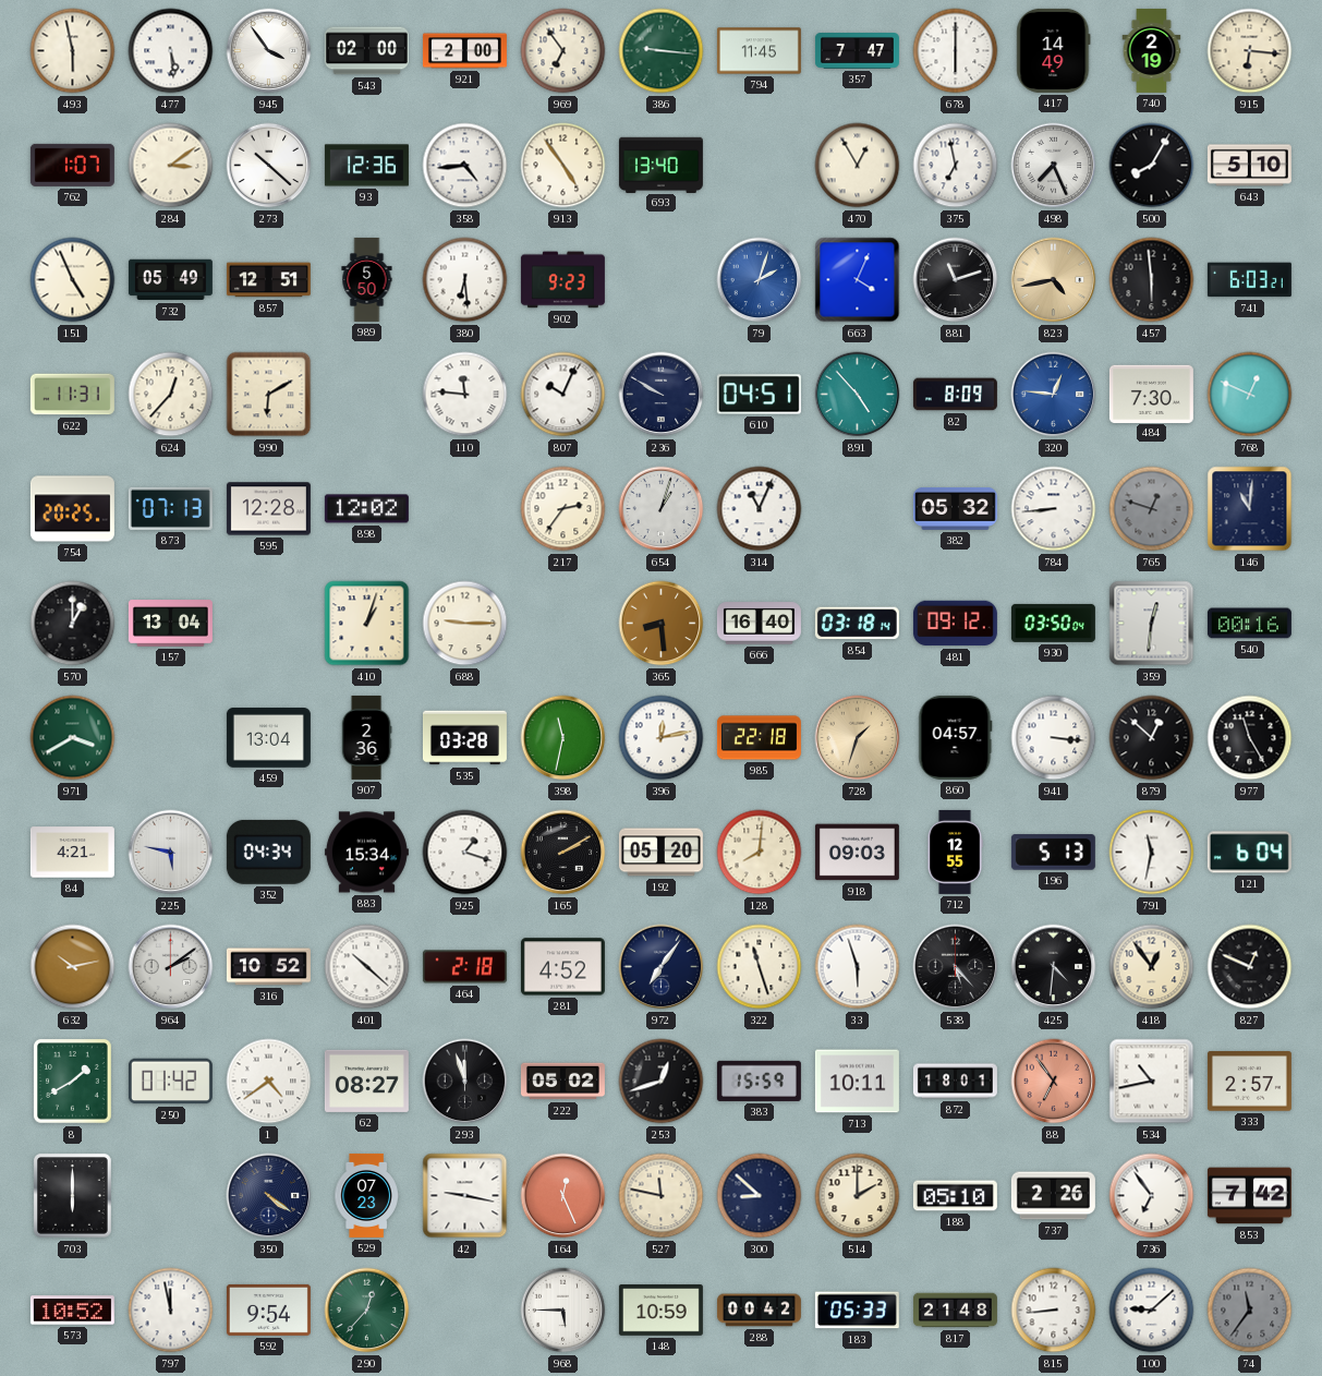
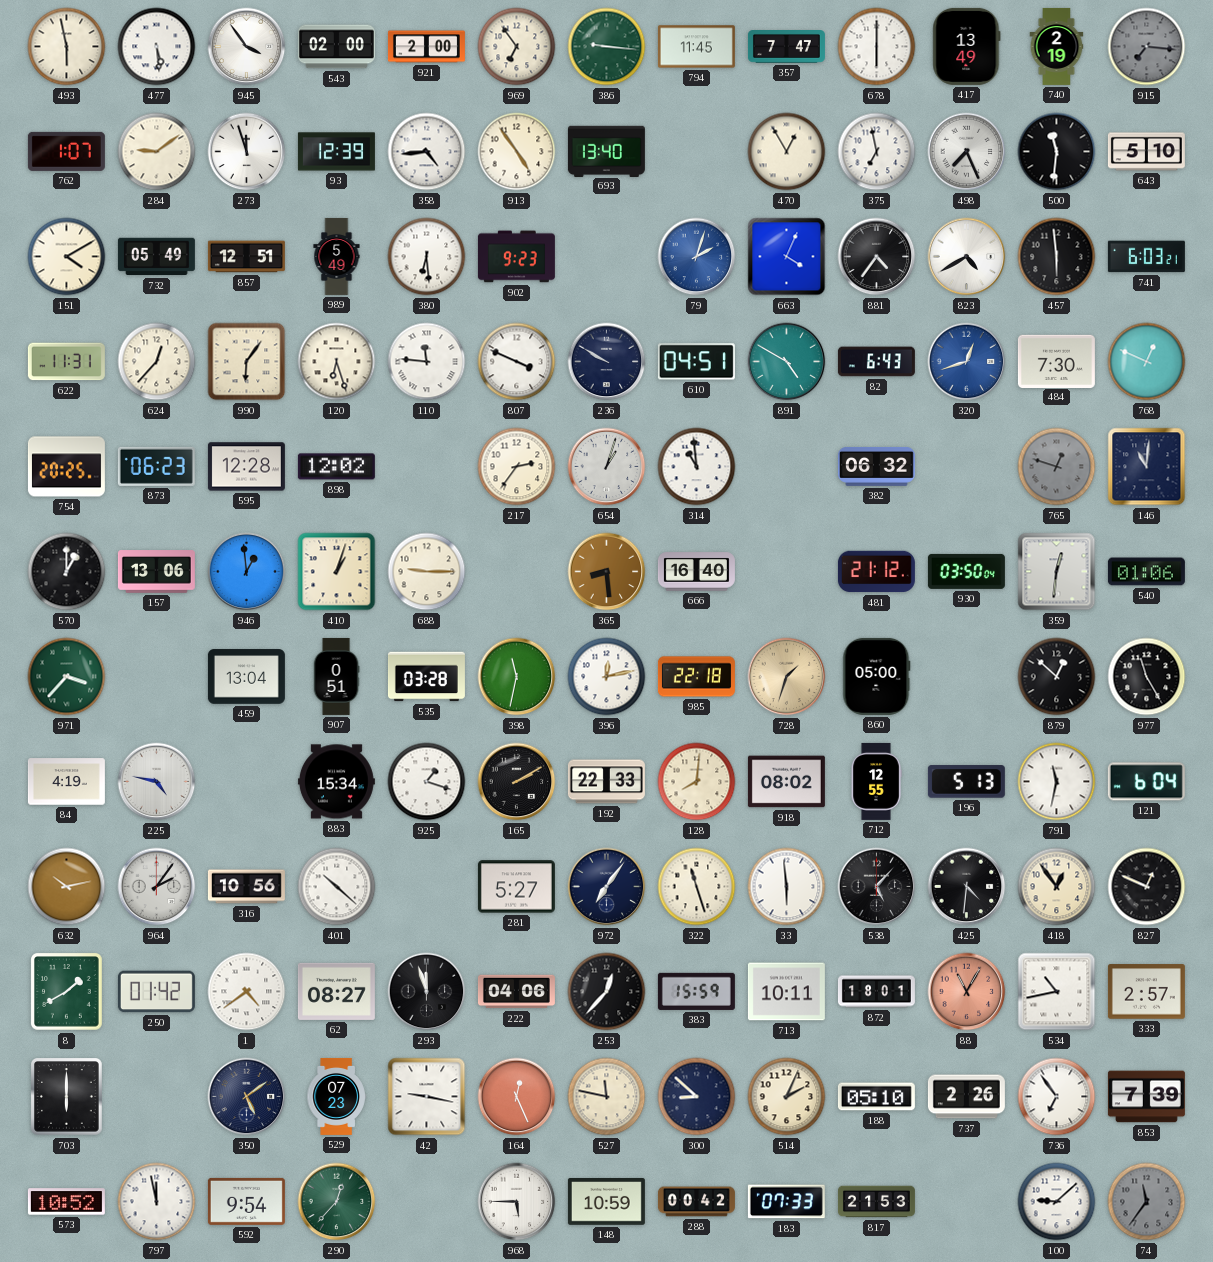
417: 14:49 -> 13:49 (967, 46)
915: 6:16 -> 7:16 (1147, 47)
915 dial: cream -> grey (1147, 47)
284: 3:09 -> 9:09 (157, 152)
273: 10:22 -> 11:57 (247, 152)
93: 12:36 -> 12:39 (336, 152)
500: 8:05 -> 11:31 (1057, 152)
151: 4:56 -> 4:10 (67, 257)
989: 5:50 -> 5:49 (337, 256)
881: 11:12 -> 4:36 (877, 257)
823: 4:43 -> 4:40 (967, 257)
823 dial: champagne -> white (967, 257)
990: 6:10 -> 6:06 (247, 362)
120: none -> 6:27 (337, 362)
807: 10:04 -> 3:49 (517, 362)
891: 4:53 -> 4:50 (787, 362)
82: 8:09 -> 6:43 (876, 362)
320: 12:46 -> 12:42 (967, 362)
873: 07:13 -> 06:23 (156, 466)
314: 11:04 -> 10:59 (697, 467)
382: 05:32 -> 06:32 (876, 466)
784: 8:44 -> none (1054, 509)
157: 13:04 -> 13:06 (156, 572)
946: none -> 12:59 (247, 572)
854: 03:18 -> none (857, 624)
481: 09:12 -> 21:12 (876, 572)
540: 00:16 -> 01:06 (1146, 572)
971: 3:40 -> 3:37 (67, 677)
907: 2:36 -> 0:51 (336, 676)
860: 04:57 -> 05:00 (877, 676)
941: 3:16 -> none (1054, 738)
84: 4:21 -> 4:19 (66, 782)
225: 5:47 -> 4:47 (157, 782)
352: 04:34 -> none (268, 852)
192: 05:20 -> 22:33 (606, 782)
918: 09:03 -> 08:02 (786, 782)
964: 2:09 -> 2:06 (157, 887)
316: 10:52 -> 10:56 (246, 887)
464: 2:18 -> none (464, 967)
281: 4:52 -> 5:27 (516, 887)
33: 5:57 -> 5:59 (787, 887)
538: 5:23 -> 5:07 (877, 887)
222: 05:02 -> 04:06 (516, 992)
253: 12:42 -> 12:37 (607, 992)
88: 6:54 -> 11:05 (967, 992)
350: 4:21 -> 5:09 (247, 1097)
514: 2:00 -> 2:04 (787, 1097)
853: 7:42 -> 7:39 (1146, 1097)
183: 05:33 -> 07:33 (786, 1202)
817: 21:48 -> 21:53 (876, 1202)
815: 8:44 -> none (1054, 1311)
